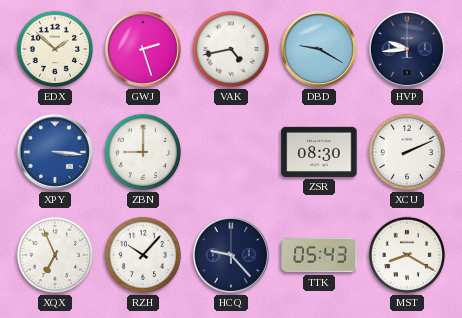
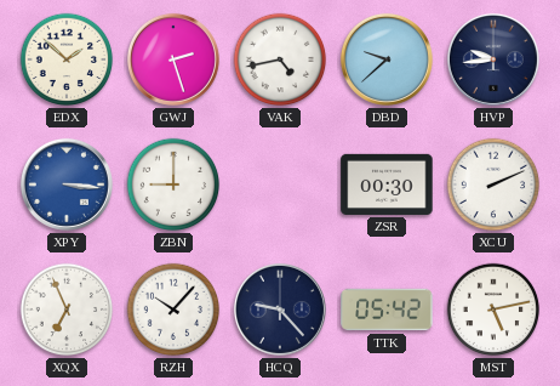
DBD: 9:20 -> 9:38 (387, 59)
ZSR: 08:30 -> 00:30 (387, 185)
TTK: 05:43 -> 05:42 (387, 310)
MST: 8:20 -> 5:13 (493, 310)
